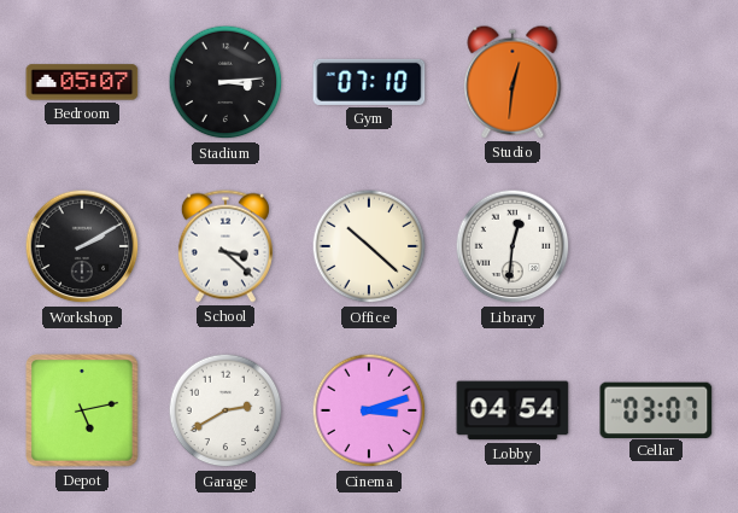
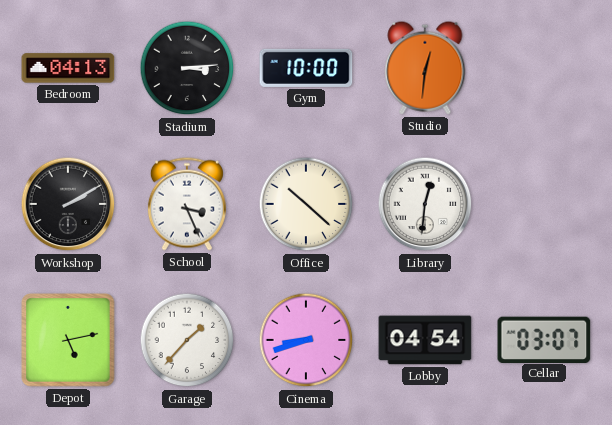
Bedroom: 05:07 -> 04:13 (68, 68)
Gym: 07:10 -> 10:00 (306, 68)
School: 3:22 -> 3:26 (187, 204)
Garage: 2:40 -> 1:37 (187, 340)
Cinema: 3:12 -> 8:42 (306, 340)
